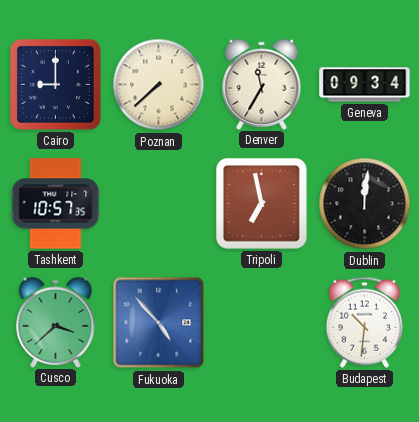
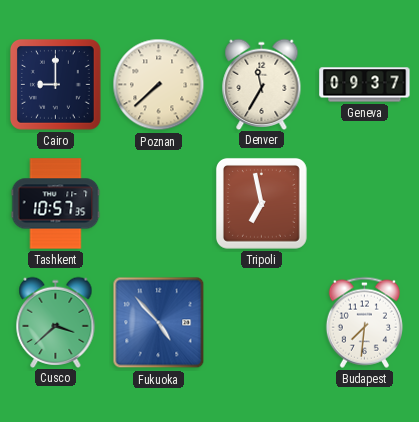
Geneva: 09:34 -> 09:37 (365, 85)
Dublin: 12:01 -> none (365, 204)
Budapest: 10:31 -> 7:31 (364, 322)
